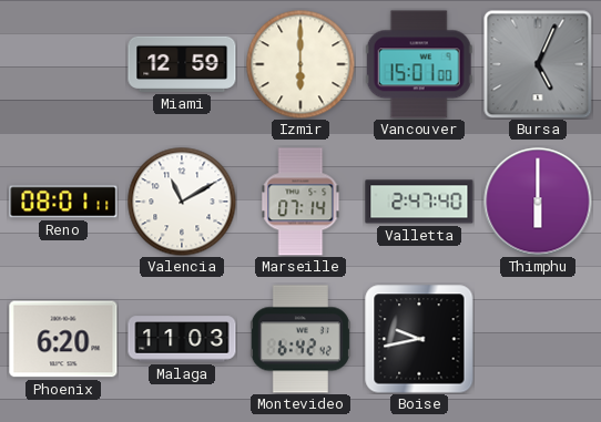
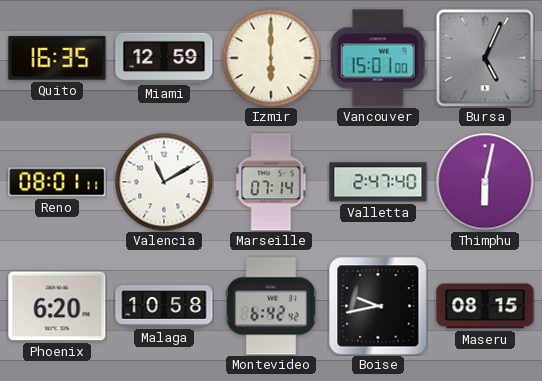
Quito: none -> 16:35 (57, 58)
Thimphu: 6:00 -> 6:02 (485, 182)
Malaga: 11:03 -> 10:58 (164, 306)
Maseru: none -> 08:15 (485, 306)
